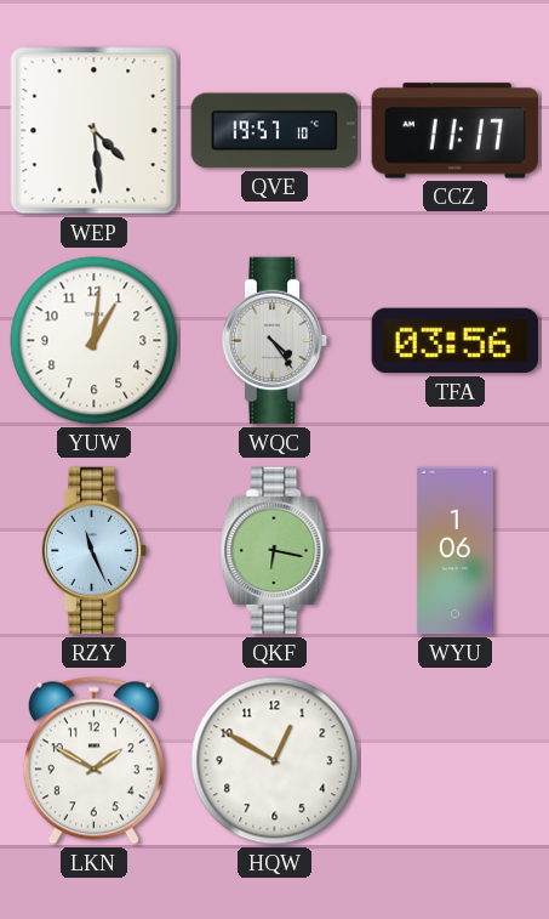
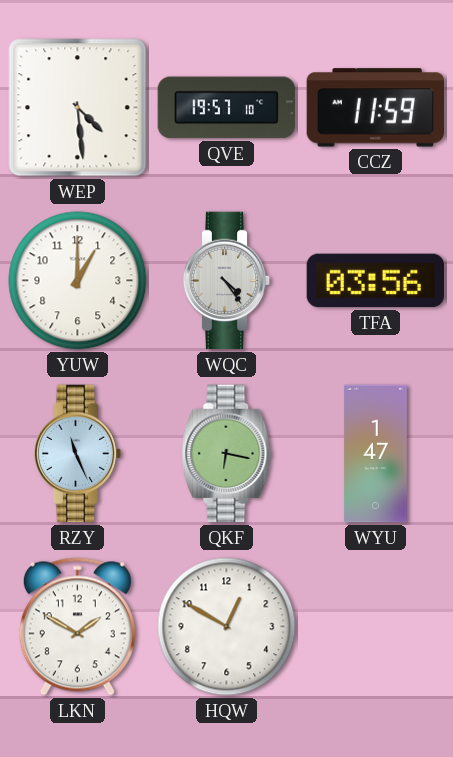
CCZ: 11:17 -> 11:59 (376, 108)
YUW: 1:01 -> 1:00 (78, 281)
WYU: 1:06 -> 1:47 (376, 454)
